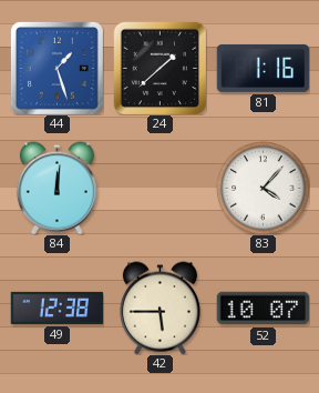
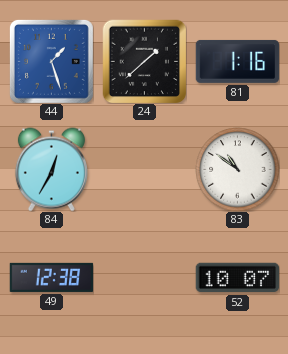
84: 12:01 -> 12:35 (51, 169)
83: 4:07 -> 10:51 (237, 169)
42: 5:45 -> none (159, 308)
